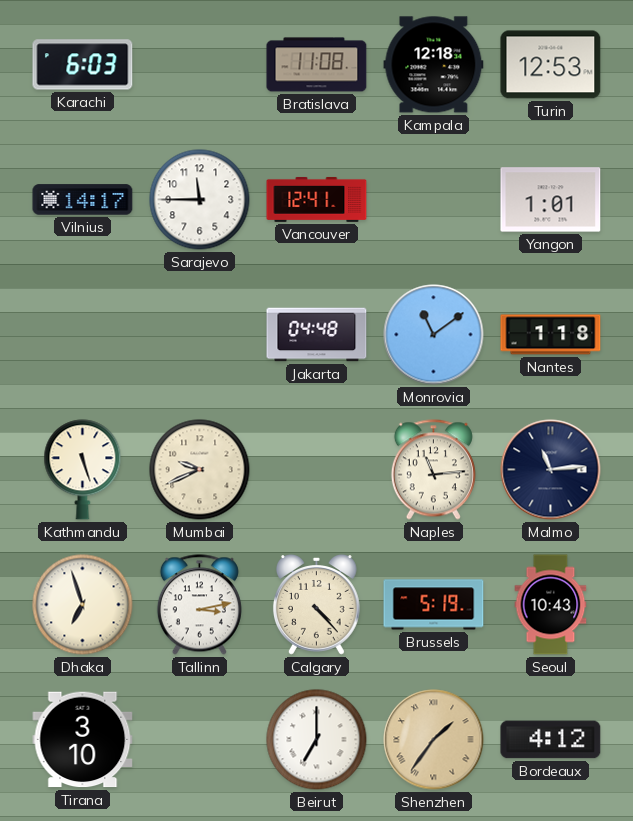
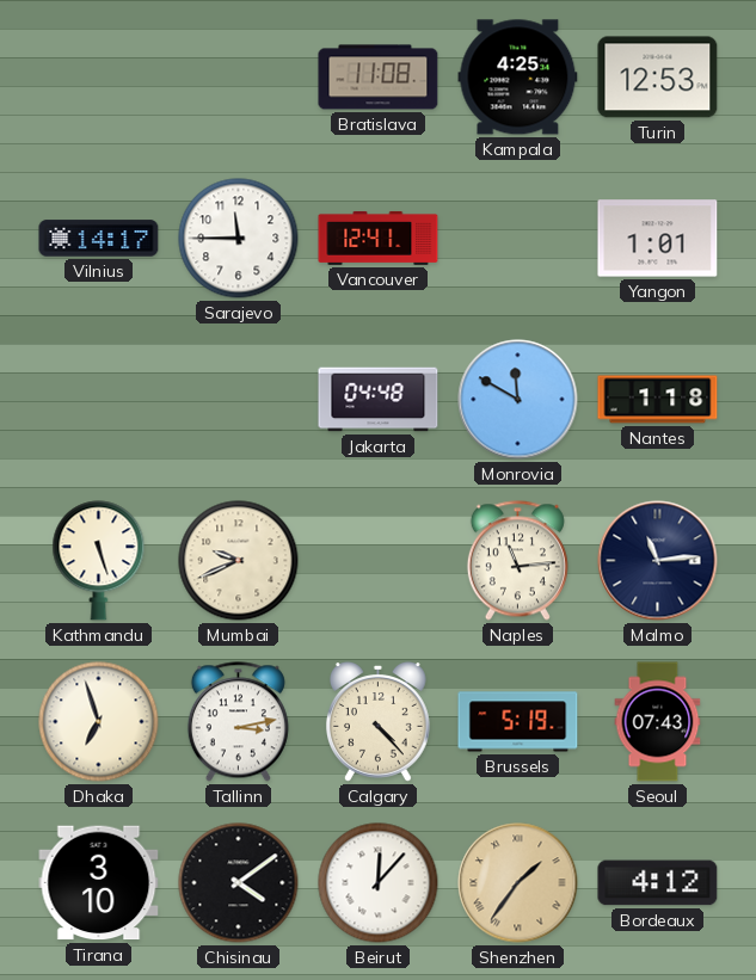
Karachi: 6:03 -> none (83, 65)
Kampala: 12:18 -> 4:25 (518, 78)
Monrovia: 11:09 -> 11:50 (518, 400)
Seoul: 10:43 -> 07:43 (658, 722)
Chisinau: none -> 4:09 (239, 883)
Beirut: 7:00 -> 12:07 (379, 883)
